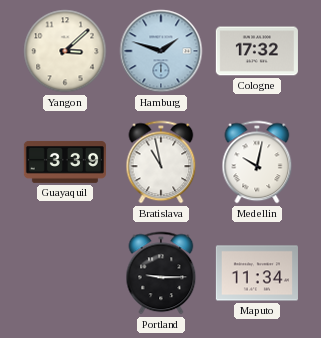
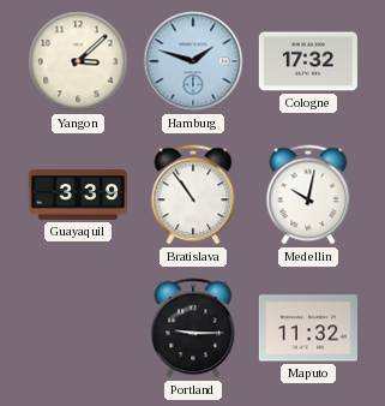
Bratislava: 10:58 -> 10:54 (193, 195)
Maputo: 11:34 -> 11:32 (308, 328)
